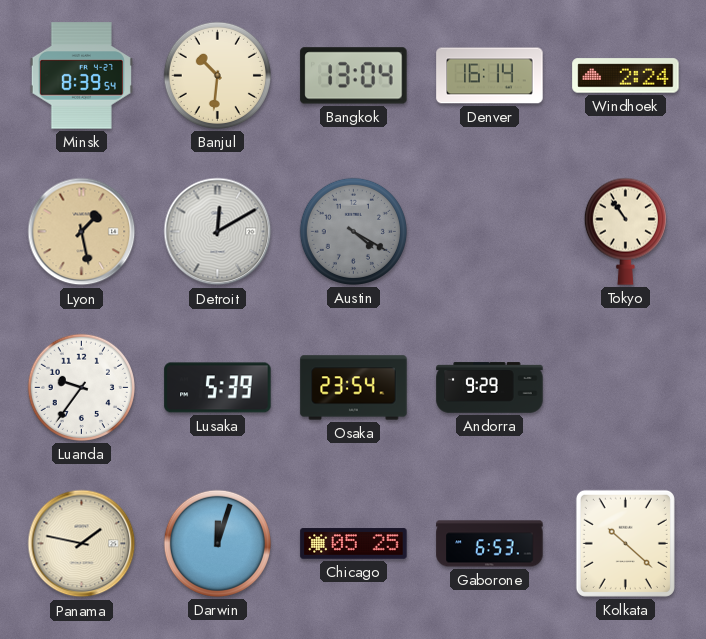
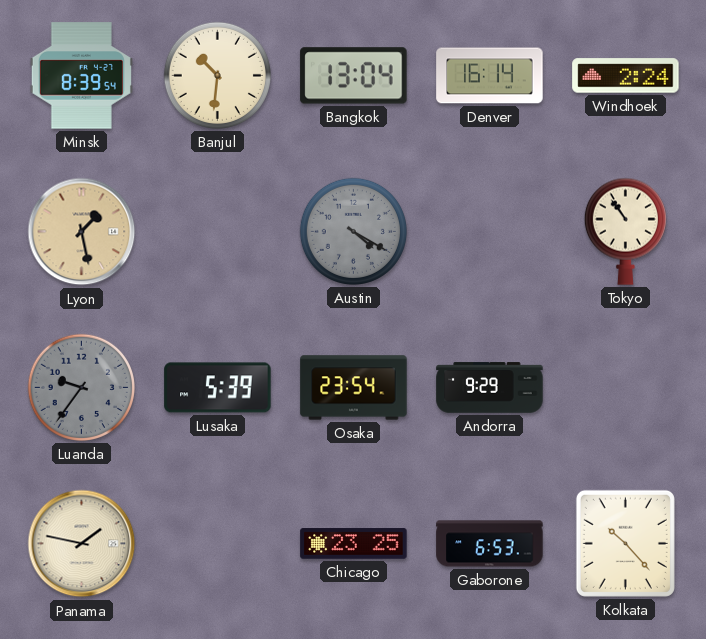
Detroit: 12:10 -> none (218, 232)
Luanda dial: white -> grey (81, 387)
Darwin: 12:03 -> none (217, 543)
Chicago: 05:25 -> 23:25 (354, 544)
Kolkata: 10:22 -> 10:23 (625, 543)
